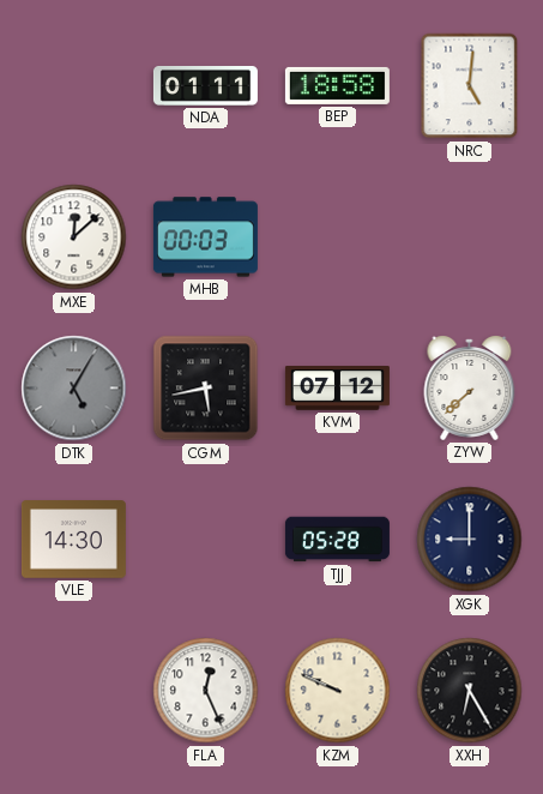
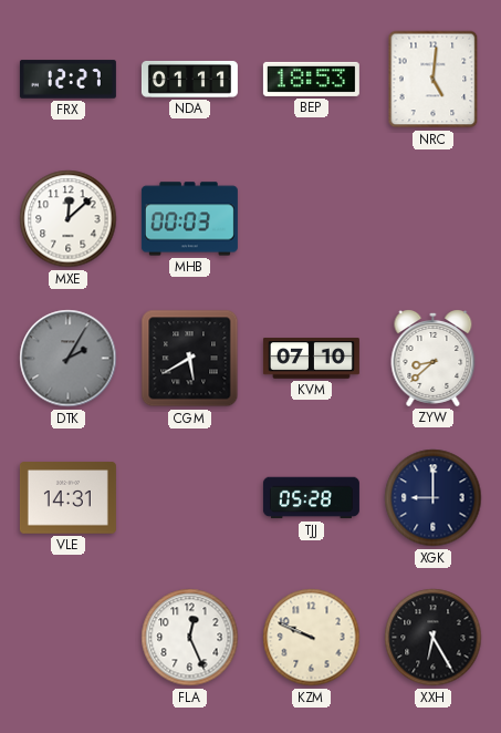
FRX: none -> 12:27 (67, 80)
BEP: 18:58 -> 18:53 (311, 79)
DTK: 5:05 -> 2:05 (69, 359)
CGM: 5:43 -> 5:40 (190, 359)
KVM: 07:12 -> 07:10 (311, 359)
ZYW: 7:38 -> 8:38 (434, 359)
VLE: 14:30 -> 14:31 (67, 498)
